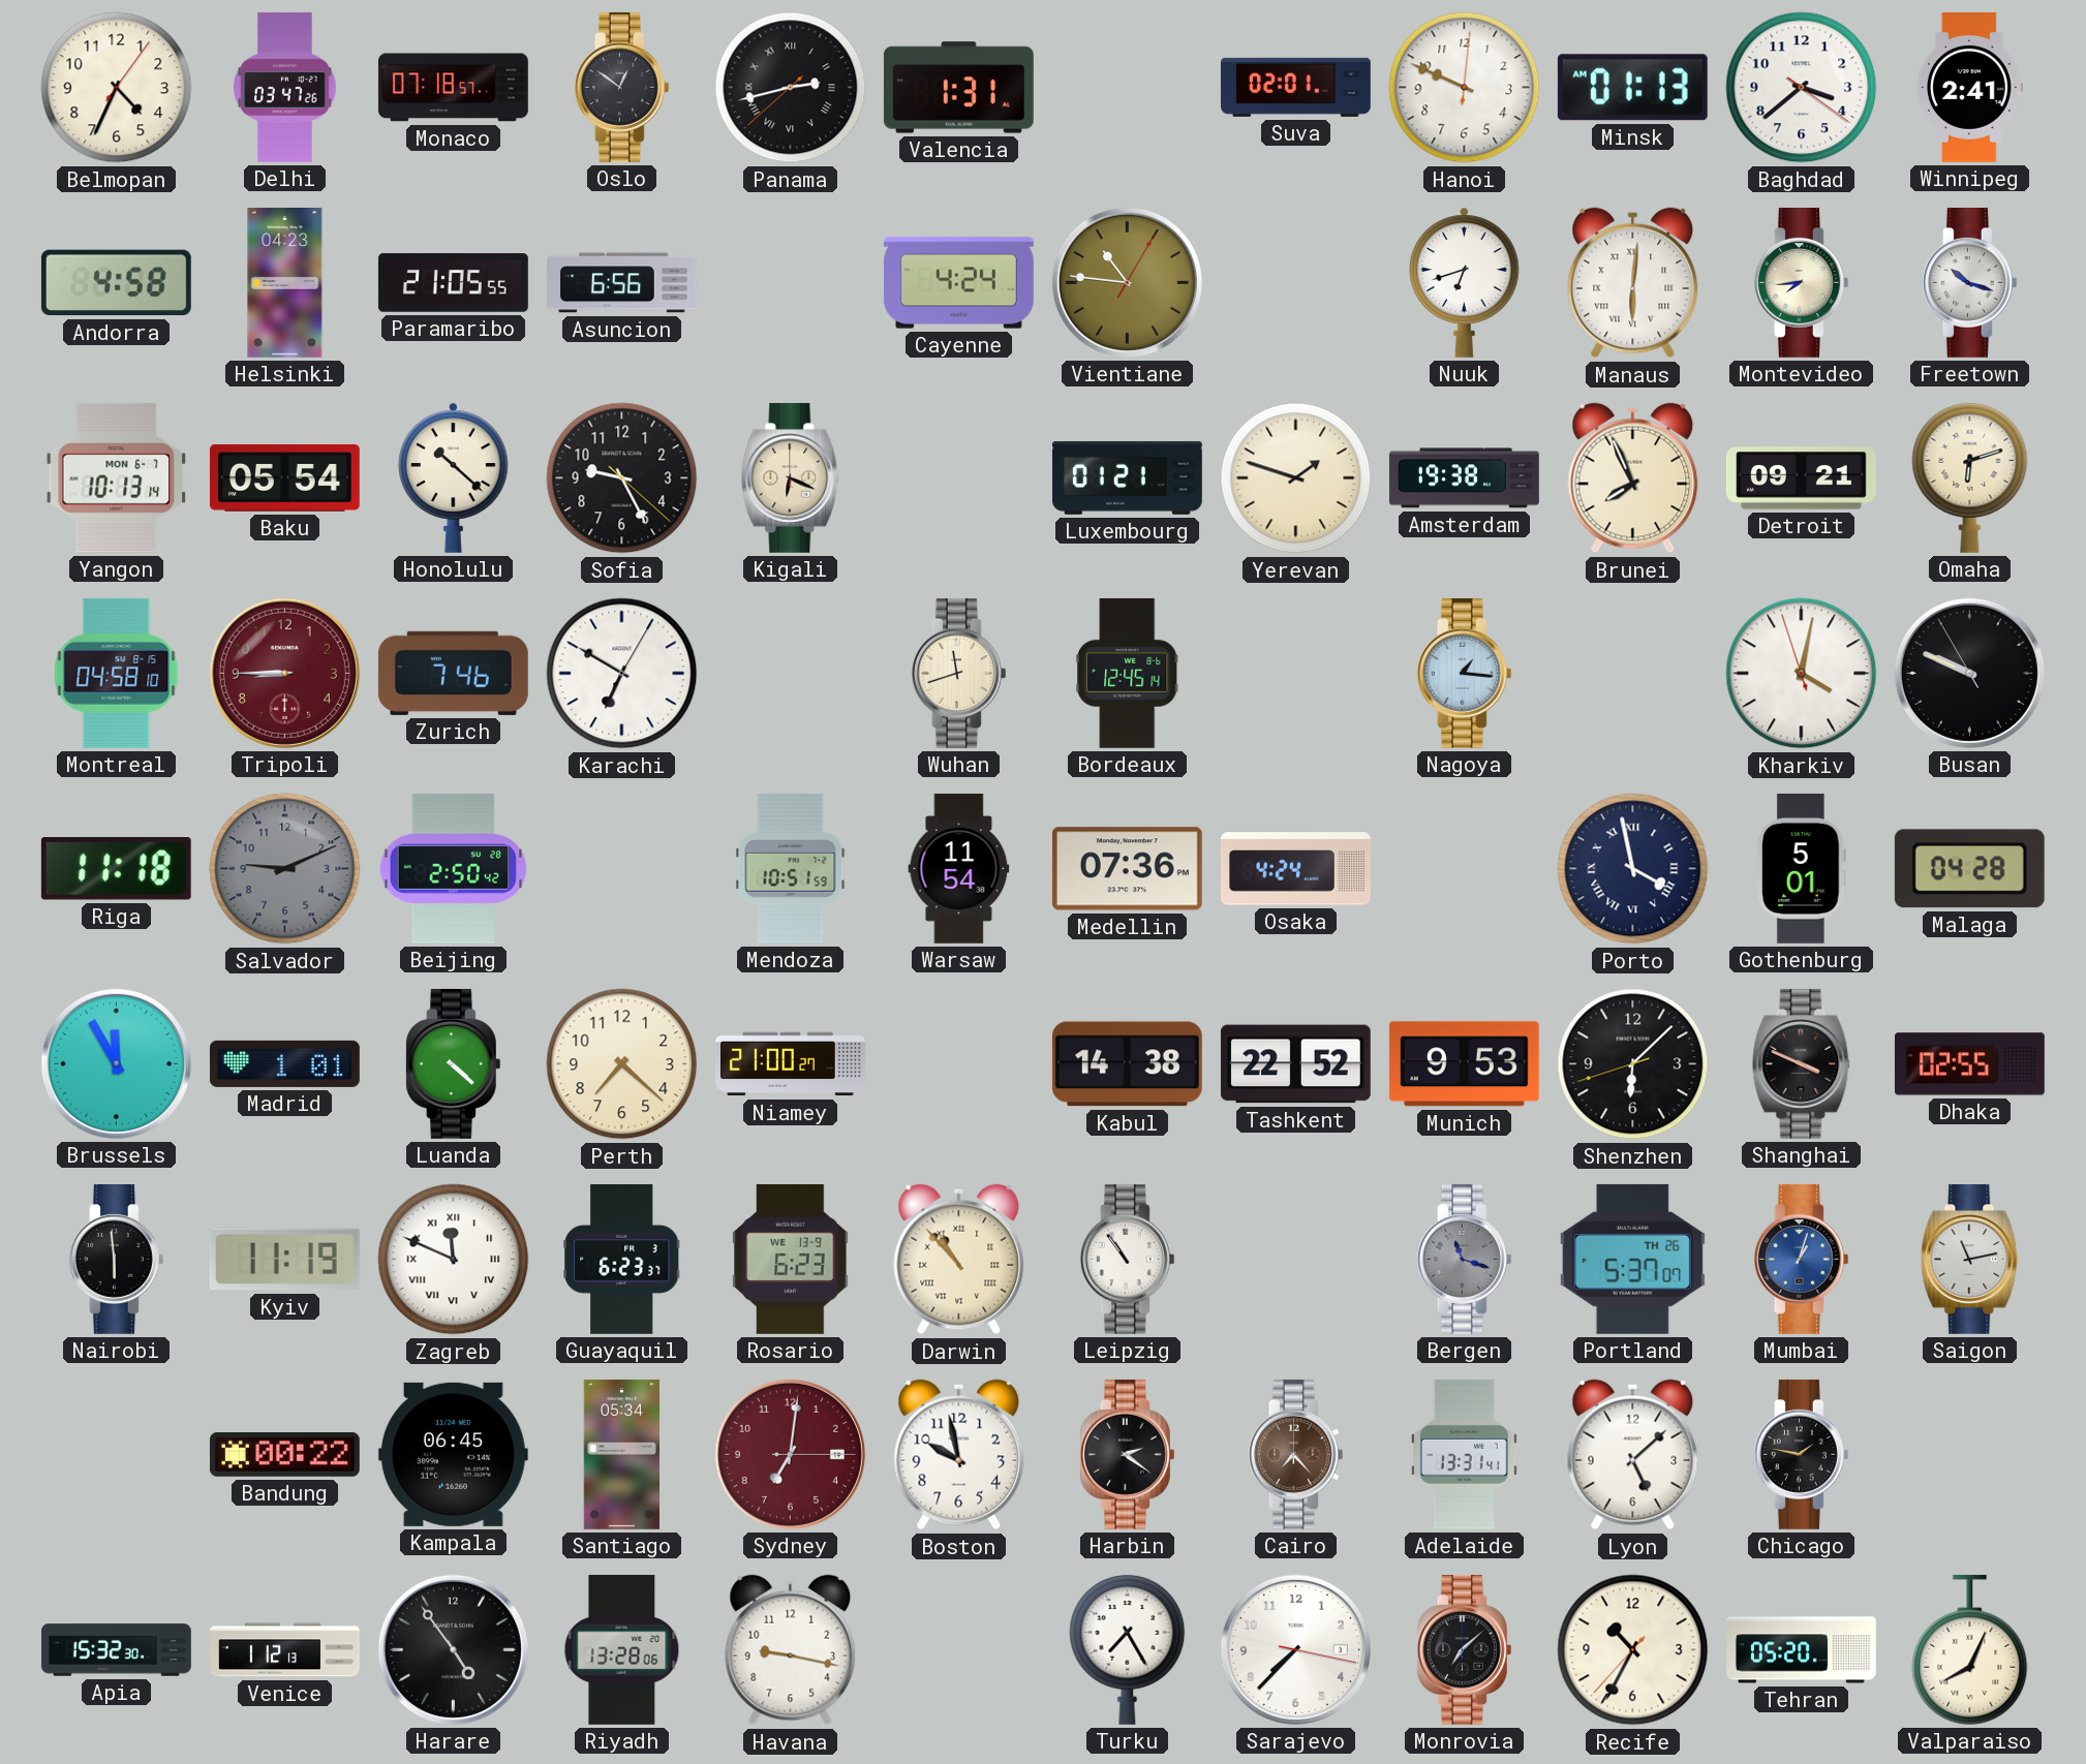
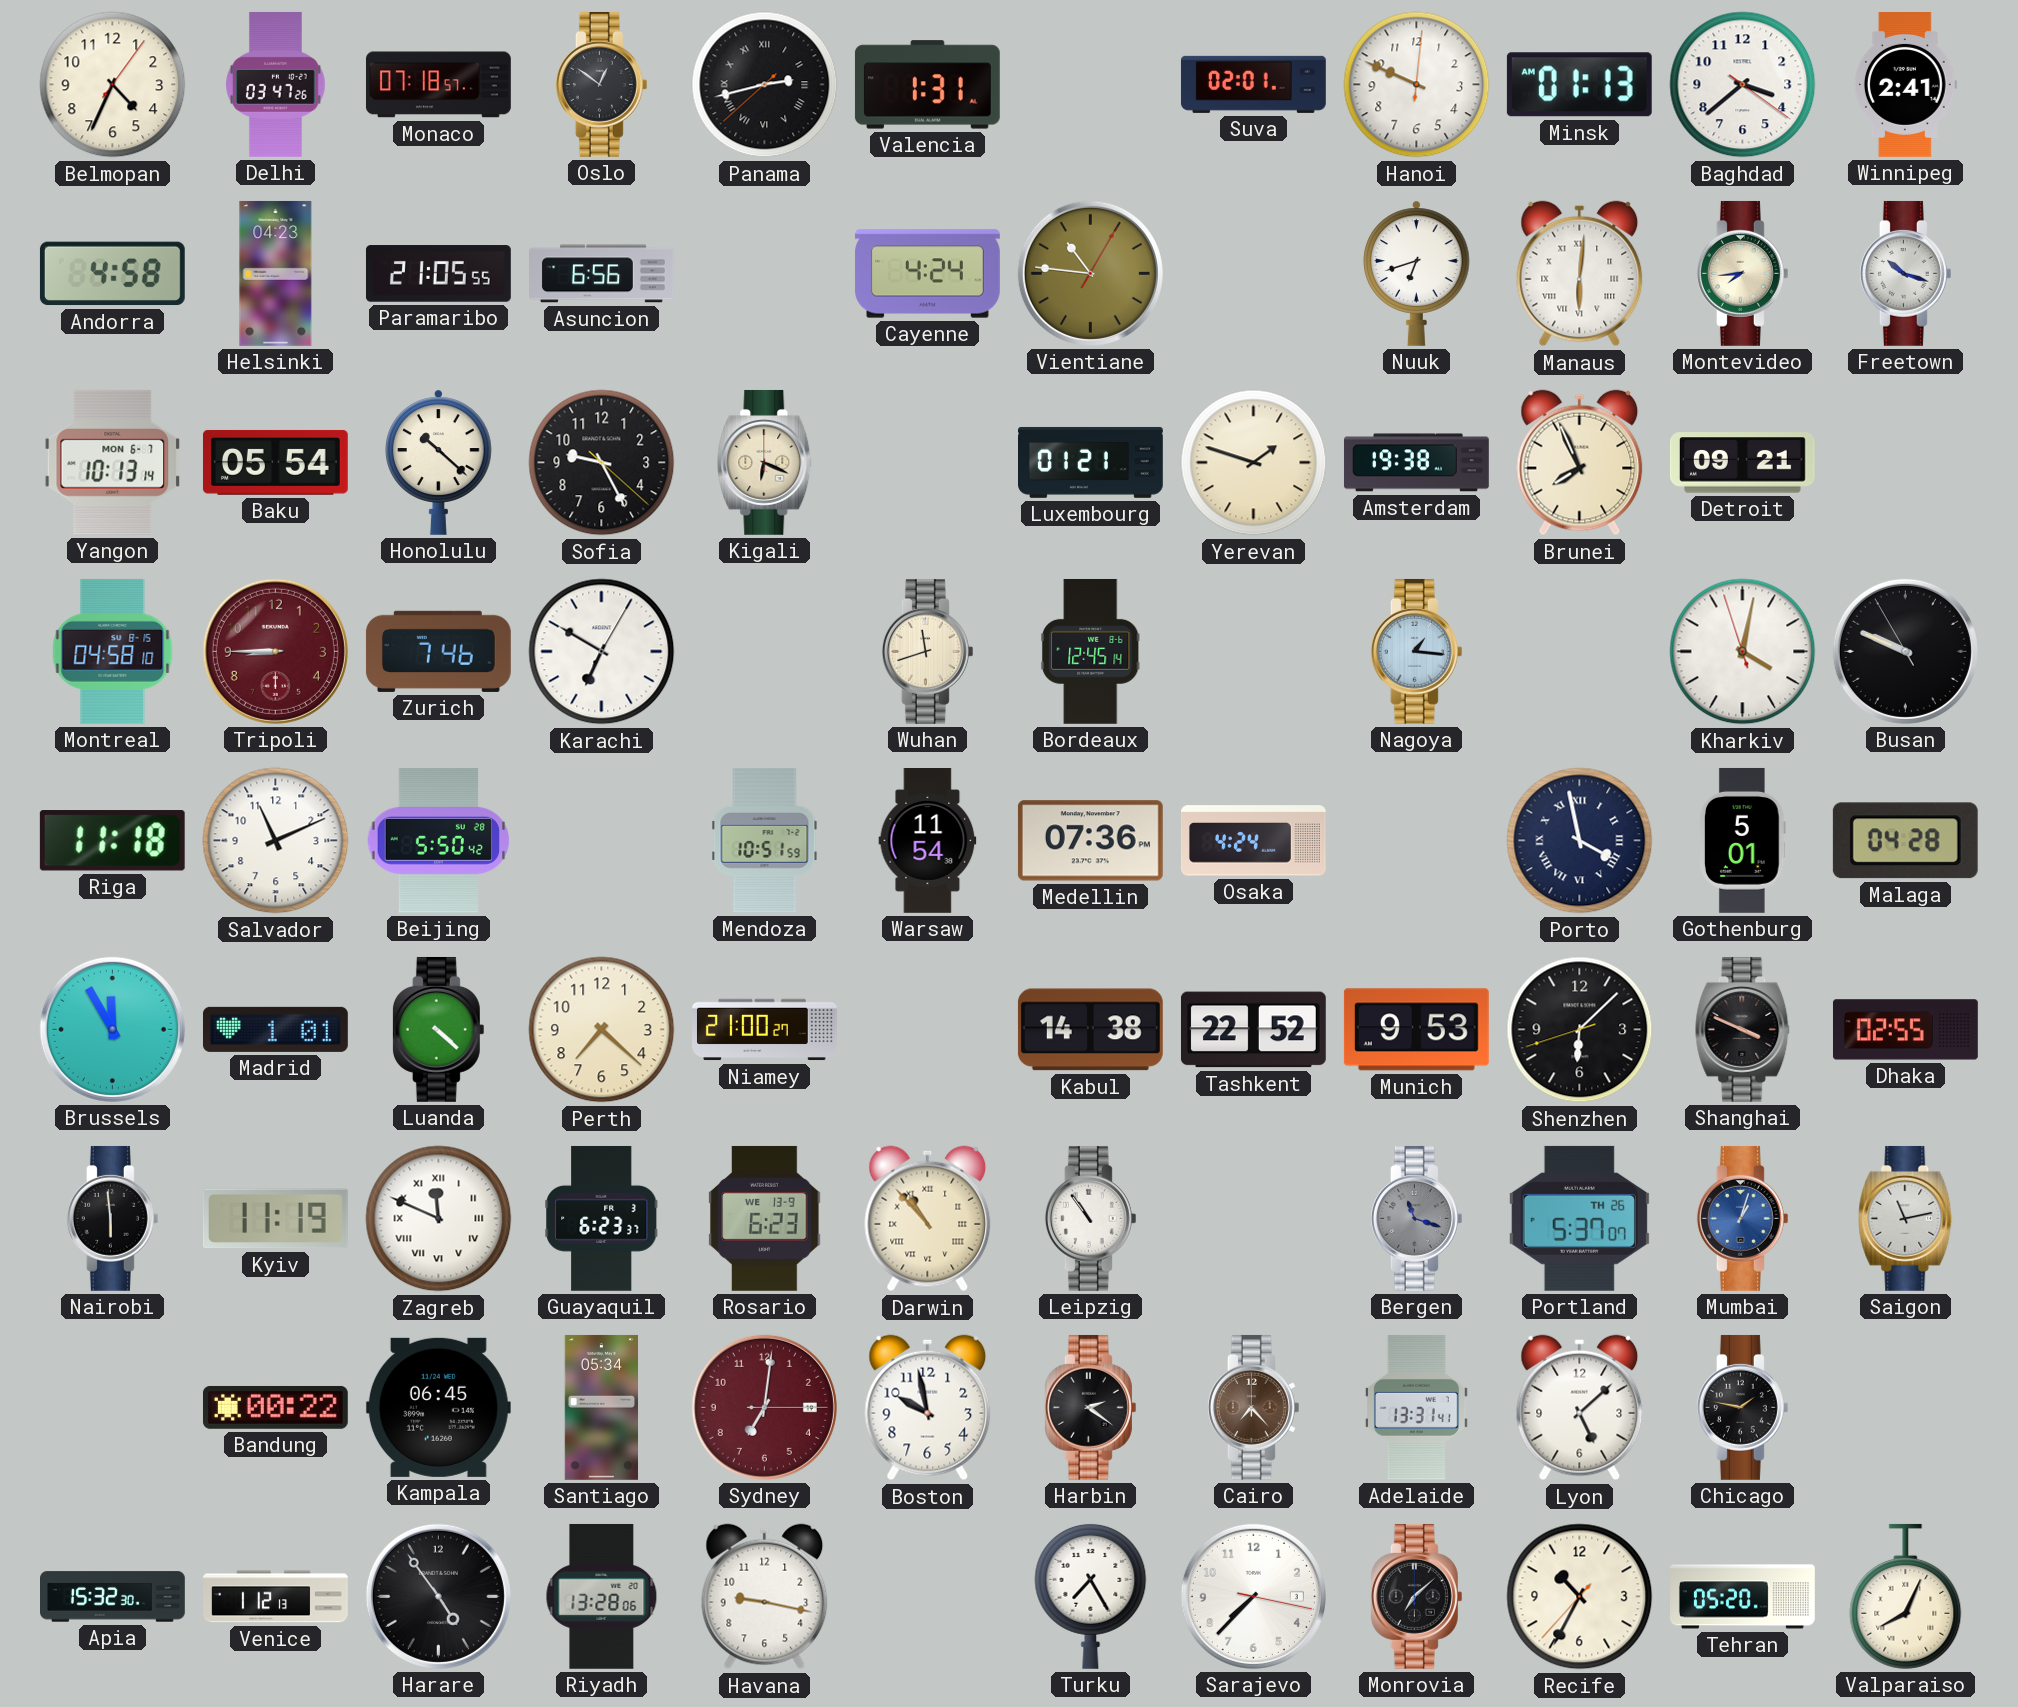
Omaha: 6:12 -> none (1970, 477)
Salvador: 9:11 -> 11:11 (276, 841)
Salvador dial: grey -> white (276, 841)
Beijing: 2:50 -> 5:50 (439, 840)
